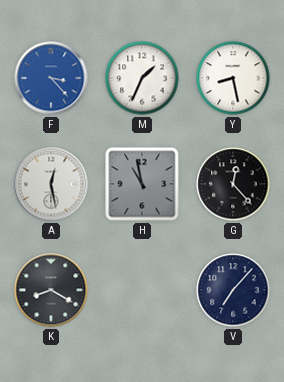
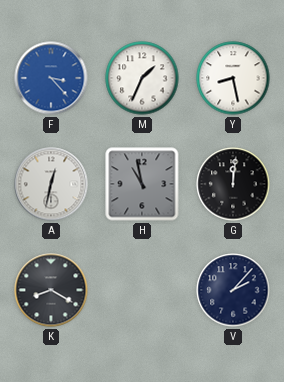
A: 12:28 -> 12:32 (51, 184)
G: 12:23 -> 12:01 (233, 184)
V: 7:07 -> 2:07 (233, 290)
